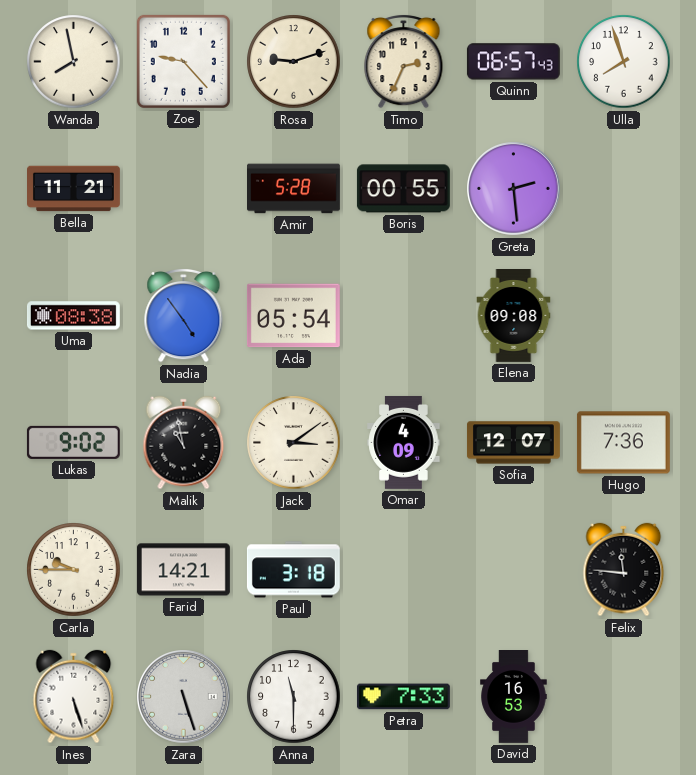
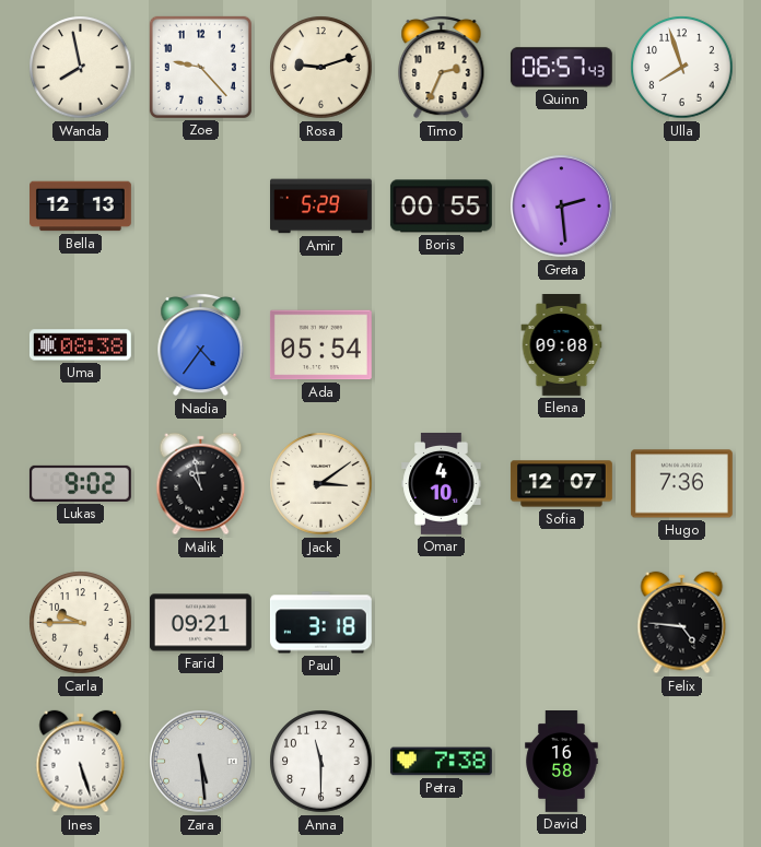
Bella: 11:21 -> 12:13 (81, 207)
Amir: 5:28 -> 5:29 (321, 207)
Nadia: 4:54 -> 4:36 (201, 344)
Omar: 4:09 -> 4:10 (442, 483)
Farid: 14:21 -> 09:21 (200, 623)
Felix: 11:46 -> 4:46 (682, 623)
Zara: 5:27 -> 5:29 (201, 762)
Petra: 7:33 -> 7:38 (441, 762)
David: 16:53 -> 16:58 (562, 762)
